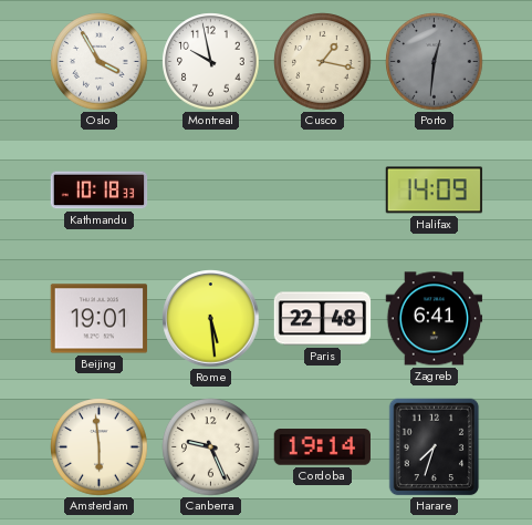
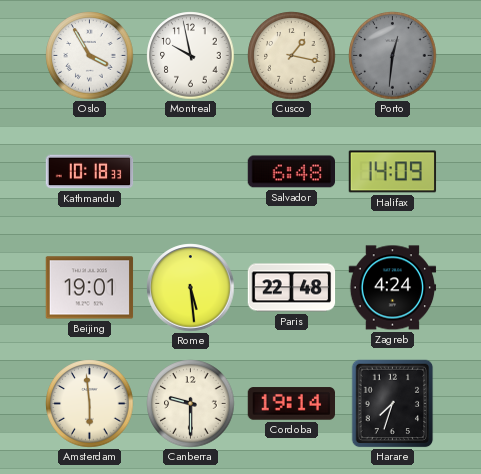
Salvador: none -> 6:48 (292, 172)
Zagreb: 6:41 -> 4:24 (393, 288)
Canberra: 9:26 -> 9:30 (191, 404)
